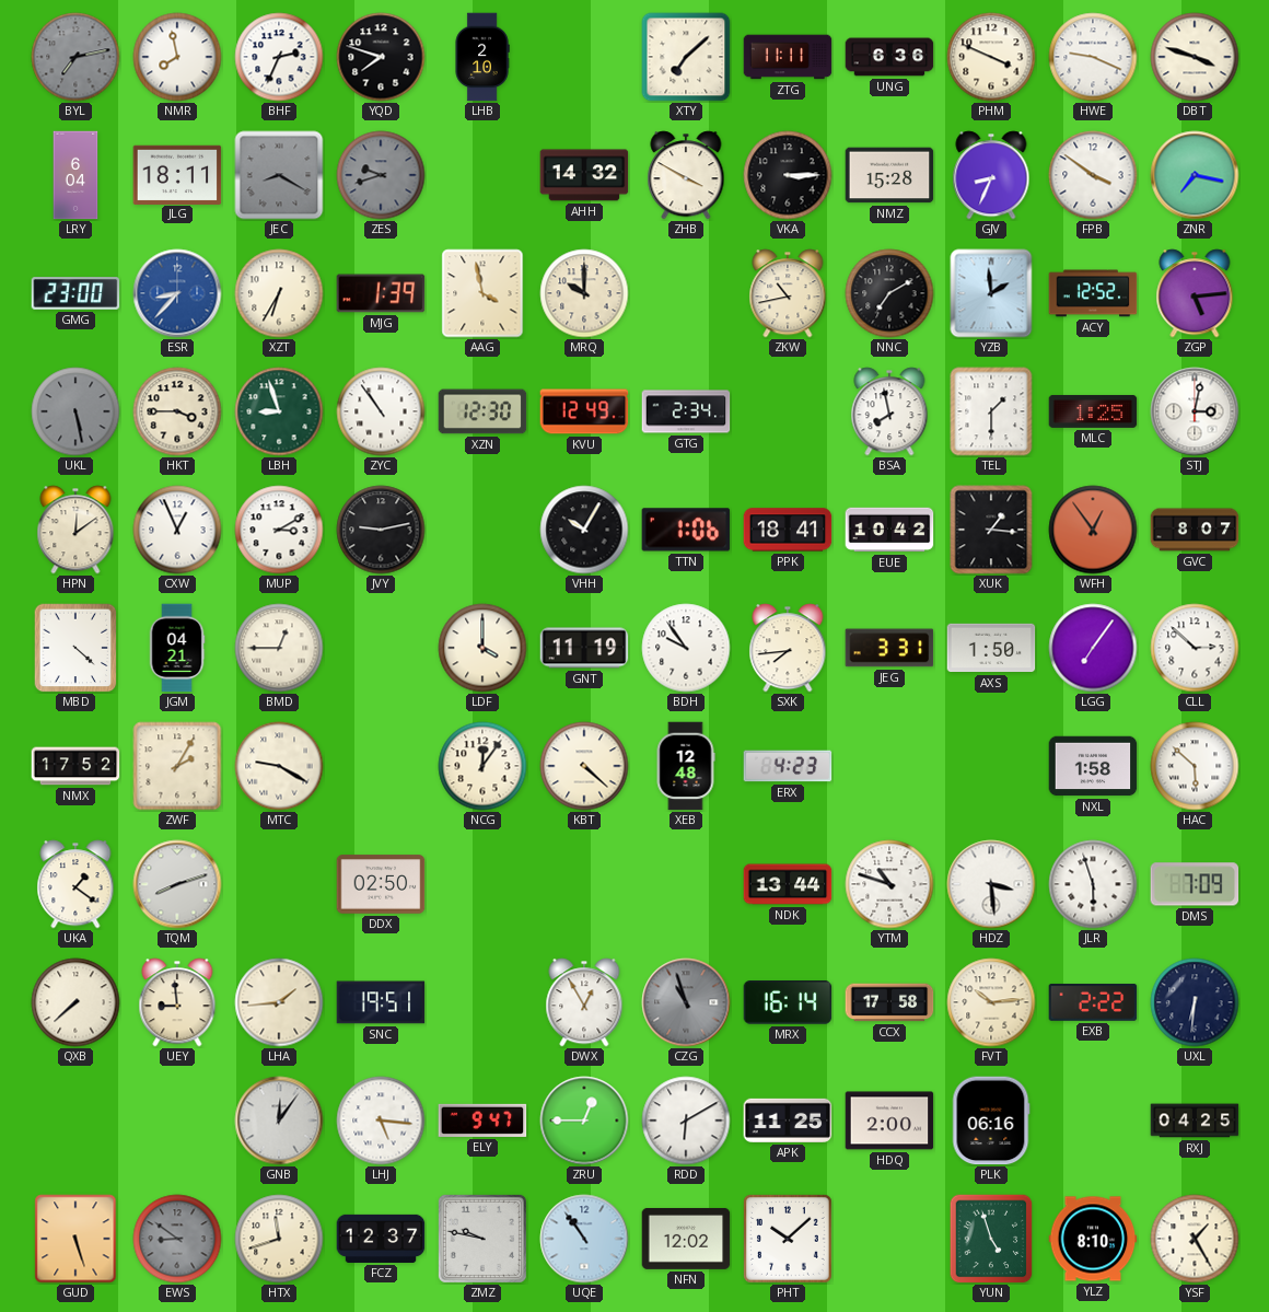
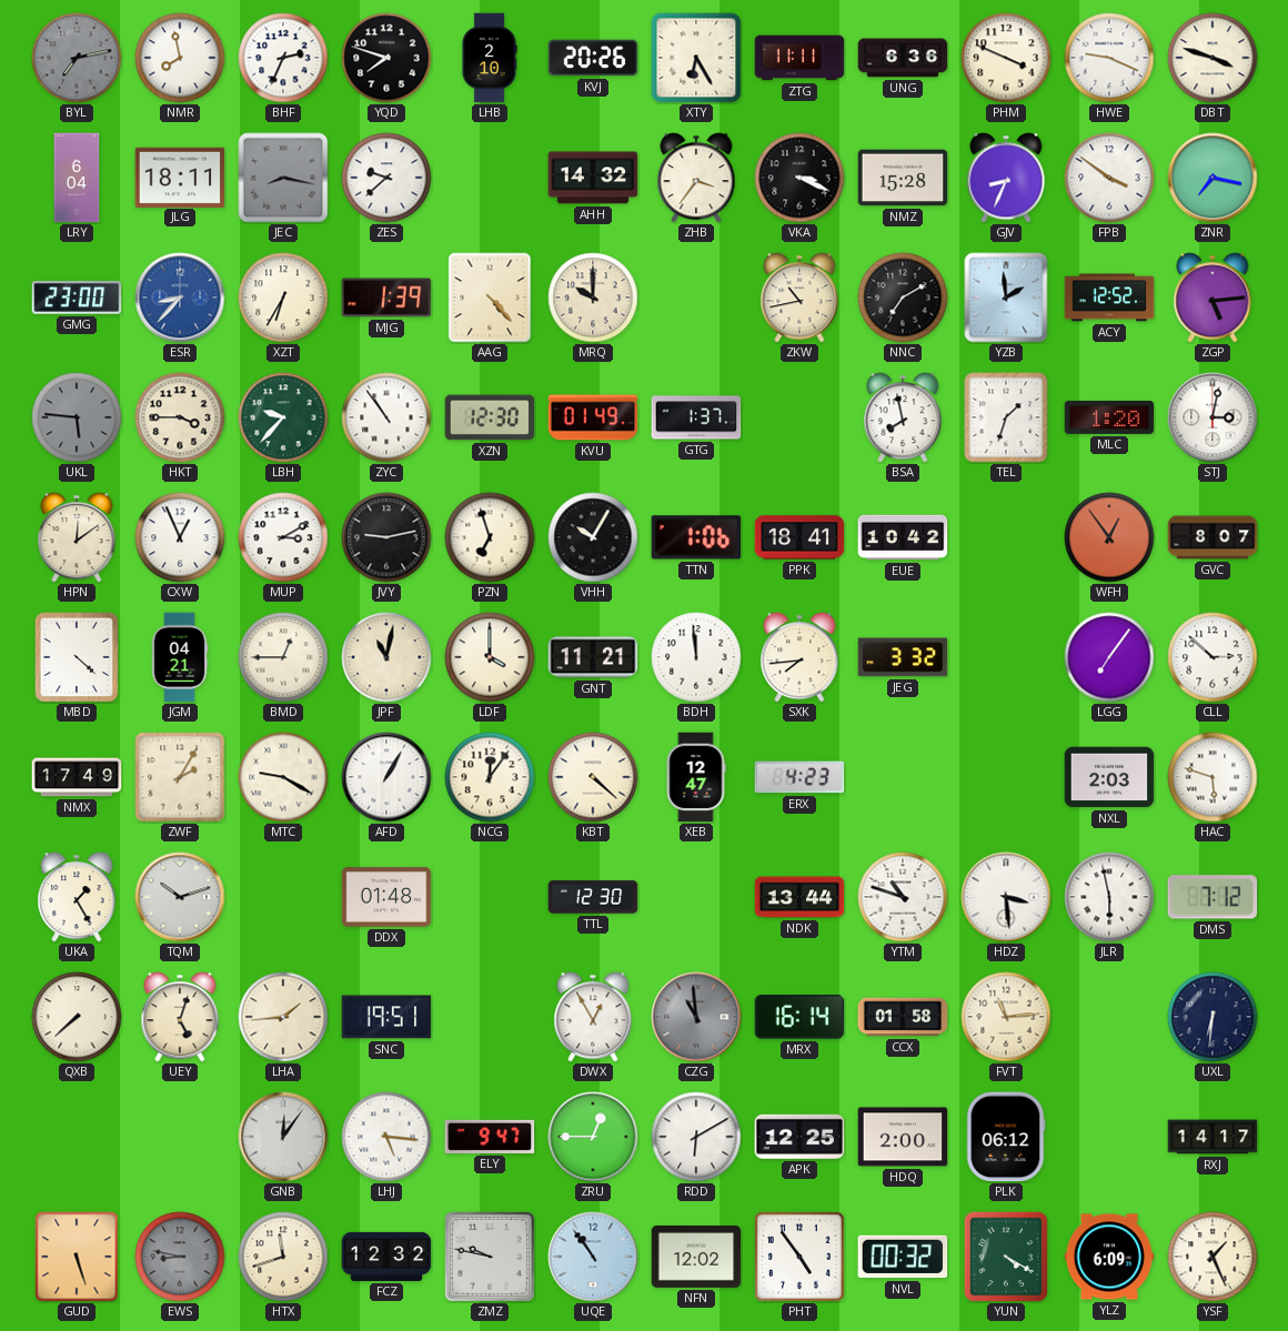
KVJ: none -> 20:26 (593, 58)
XTY: 7:08 -> 6:25 (696, 58)
JEC: 8:20 -> 8:17 (283, 178)
ZES: 9:42 -> 9:38 (386, 178)
ZES dial: grey -> white (386, 178)
ZHB: 3:50 -> 3:36 (696, 178)
VKA: 3:15 -> 3:19 (799, 178)
AAG: 3:58 -> 4:23 (490, 298)
UKL: 5:28 -> 5:46 (77, 417)
LBH: 8:57 -> 9:37 (283, 417)
KVU: 12:49 -> 01:49 (593, 417)
GTG: 2:34 -> 1:37 (696, 417)
TEL: 1:30 -> 1:33 (1006, 417)
MLC: 1:25 -> 1:20 (1109, 417)
PZN: none -> 6:57 (490, 537)
XUK: 1:16 -> none (991, 530)
JPF: none -> 11:02 (386, 657)
GNT: 11:19 -> 11:21 (593, 657)
BDH: 9:54 -> 11:59 (696, 657)
JEG: 3:31 -> 3:32 (903, 657)
AXS: 1:50 -> none (991, 648)
NMX: 17:52 -> 17:49 (77, 777)
AFD: none -> 1:05 (386, 777)
XEB: 12:48 -> 12:47 (696, 777)
NXL: 1:58 -> 2:03 (1109, 777)
HAC: 5:52 -> 5:48 (1212, 777)
UKA: 1:21 -> 1:25 (77, 897)
TQM: 8:12 -> 10:12 (180, 897)
DDX: 02:50 -> 01:48 (386, 897)
TTL: none -> 12:30 (593, 897)
JLR: 5:57 -> 5:58 (1109, 897)
DMS: 7:09 -> 7:12 (1212, 897)
UEY: 8:59 -> 5:03 (180, 1017)
CZG: 10:57 -> 10:59 (696, 1017)
CCX: 17:58 -> 01:58 (903, 1017)
FVT: 10:14 -> 11:14 (1006, 1017)
EXB: 2:22 -> none (1093, 1002)
APK: 11:25 -> 12:25 (799, 1137)
PLK: 06:16 -> 06:12 (1006, 1137)
RXJ: 04:25 -> 14:17 (1212, 1137)
EWS: 8:51 -> 8:47 (180, 1257)
FCZ: 12:37 -> 12:32 (386, 1257)
PHT: 10:08 -> 4:54 (801, 1258)
NVL: none -> 00:32 (903, 1257)
YUN: 4:57 -> 4:20 (1006, 1257)
YLZ: 8:10 -> 6:09 (1109, 1257)
YSF: 1:25 -> 1:26 (1212, 1257)
